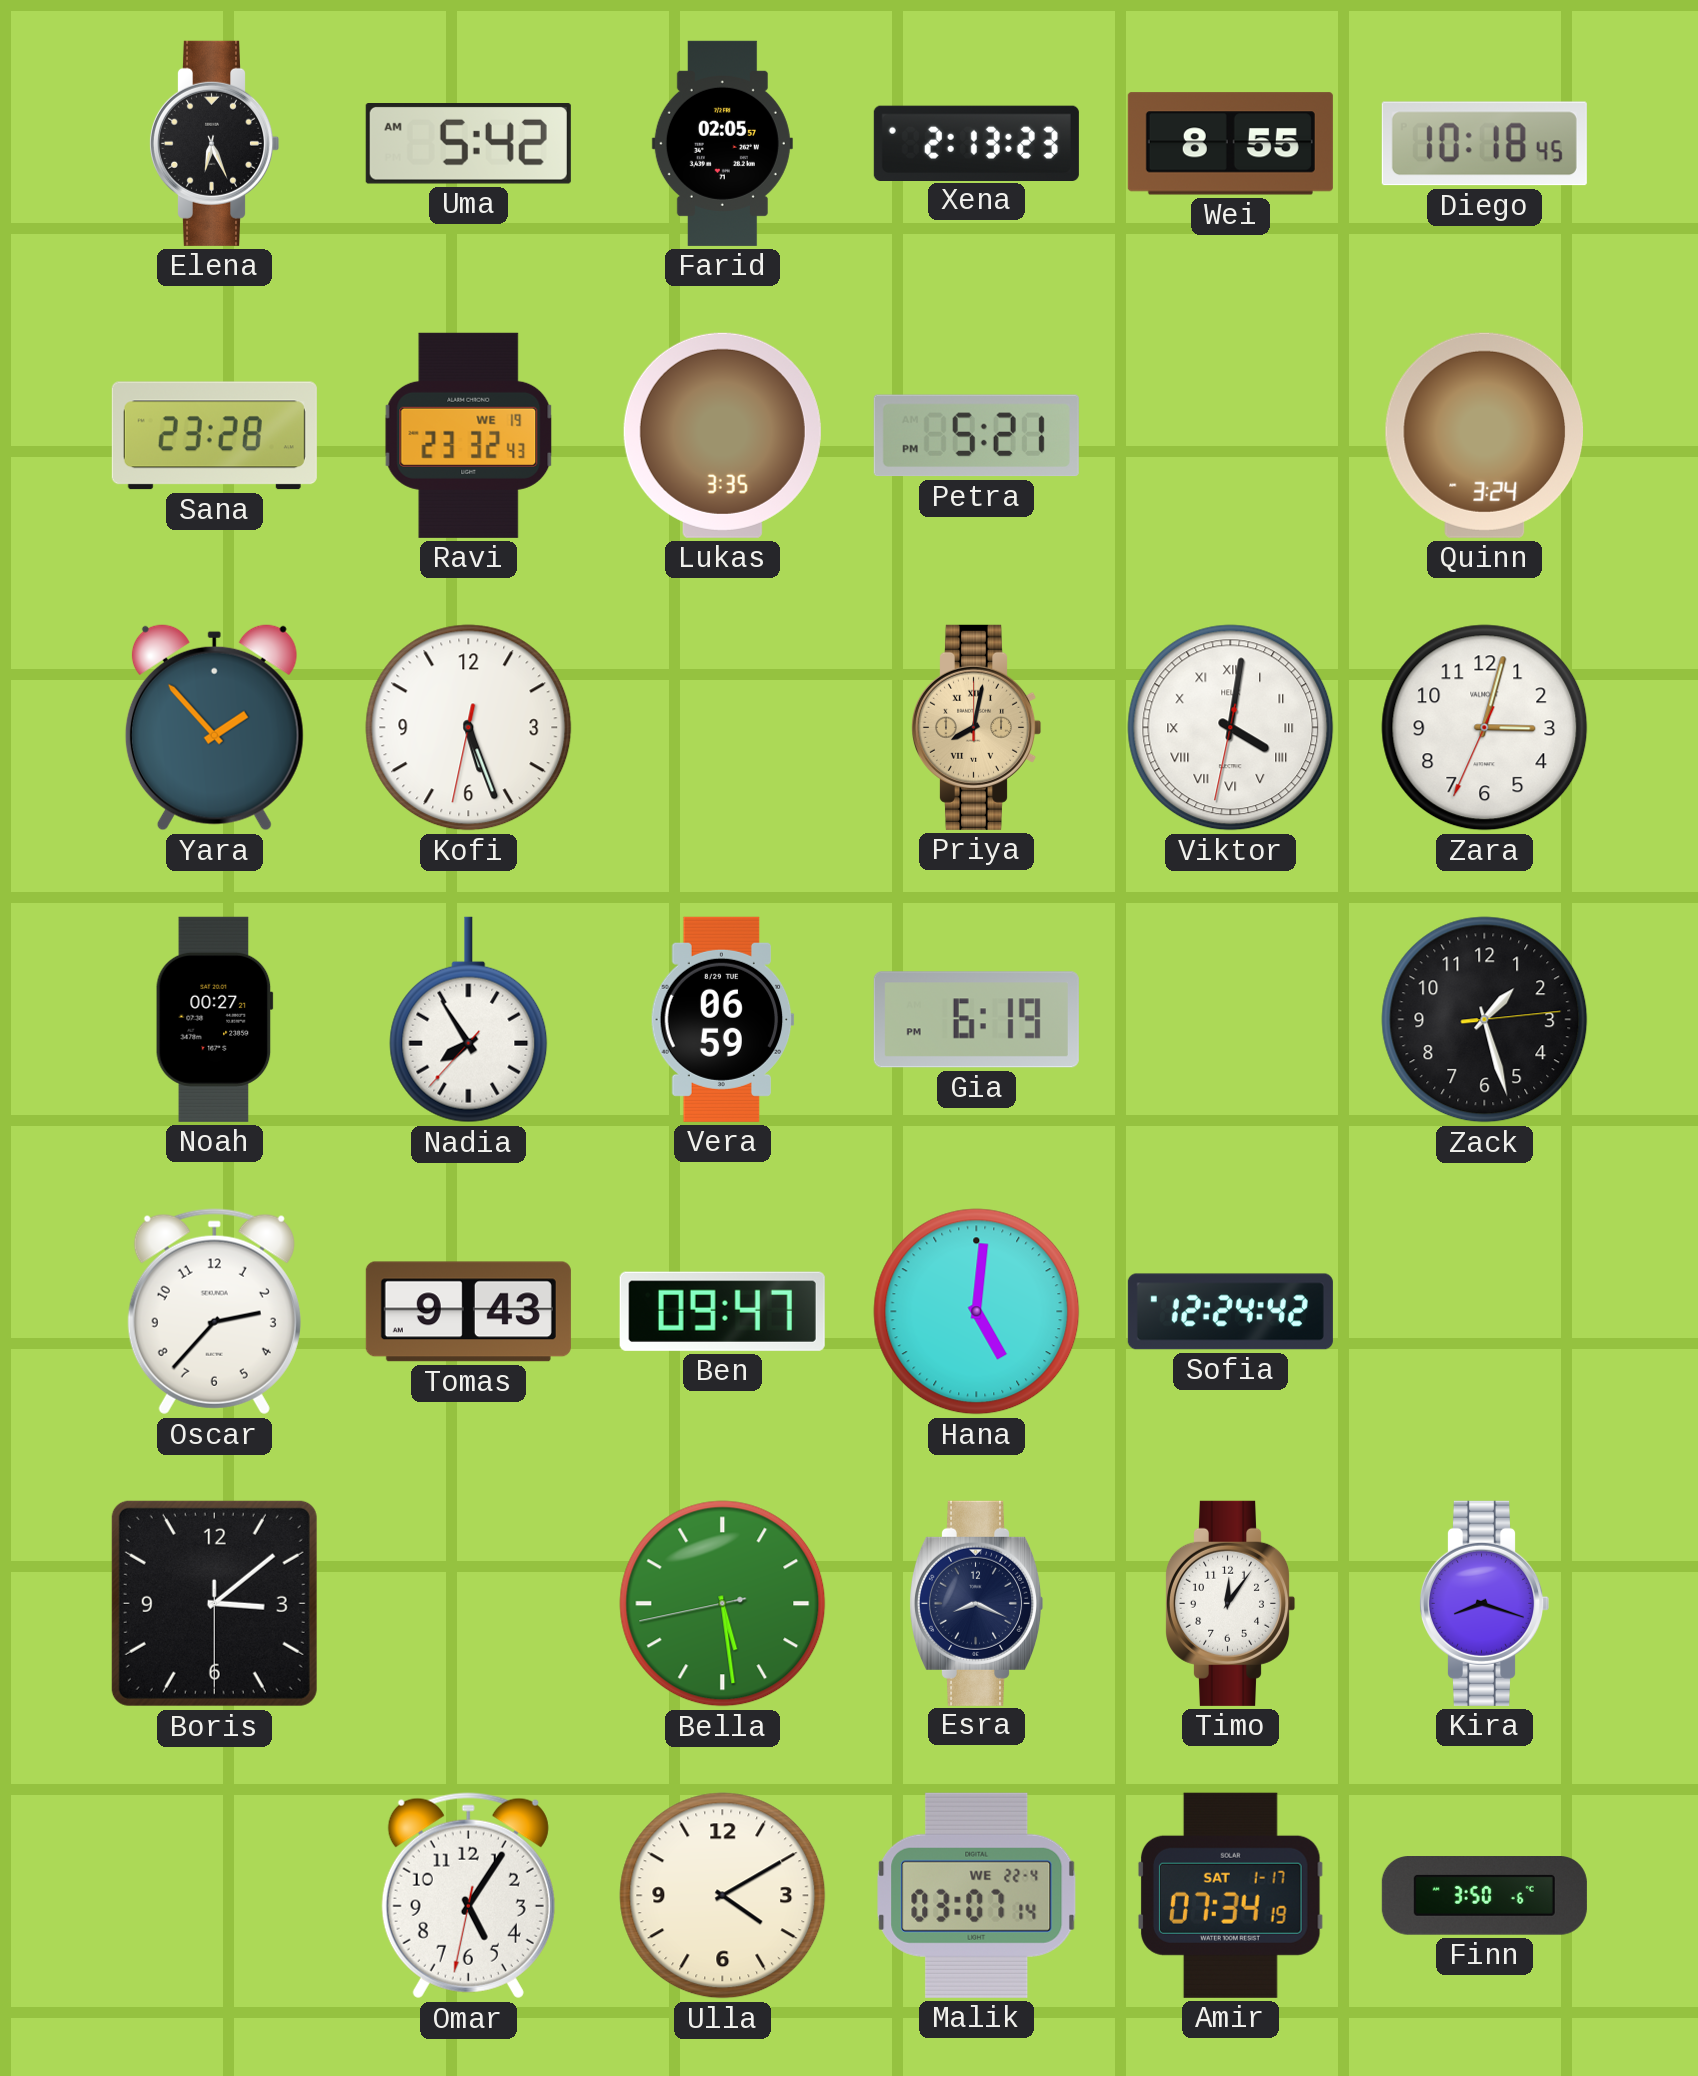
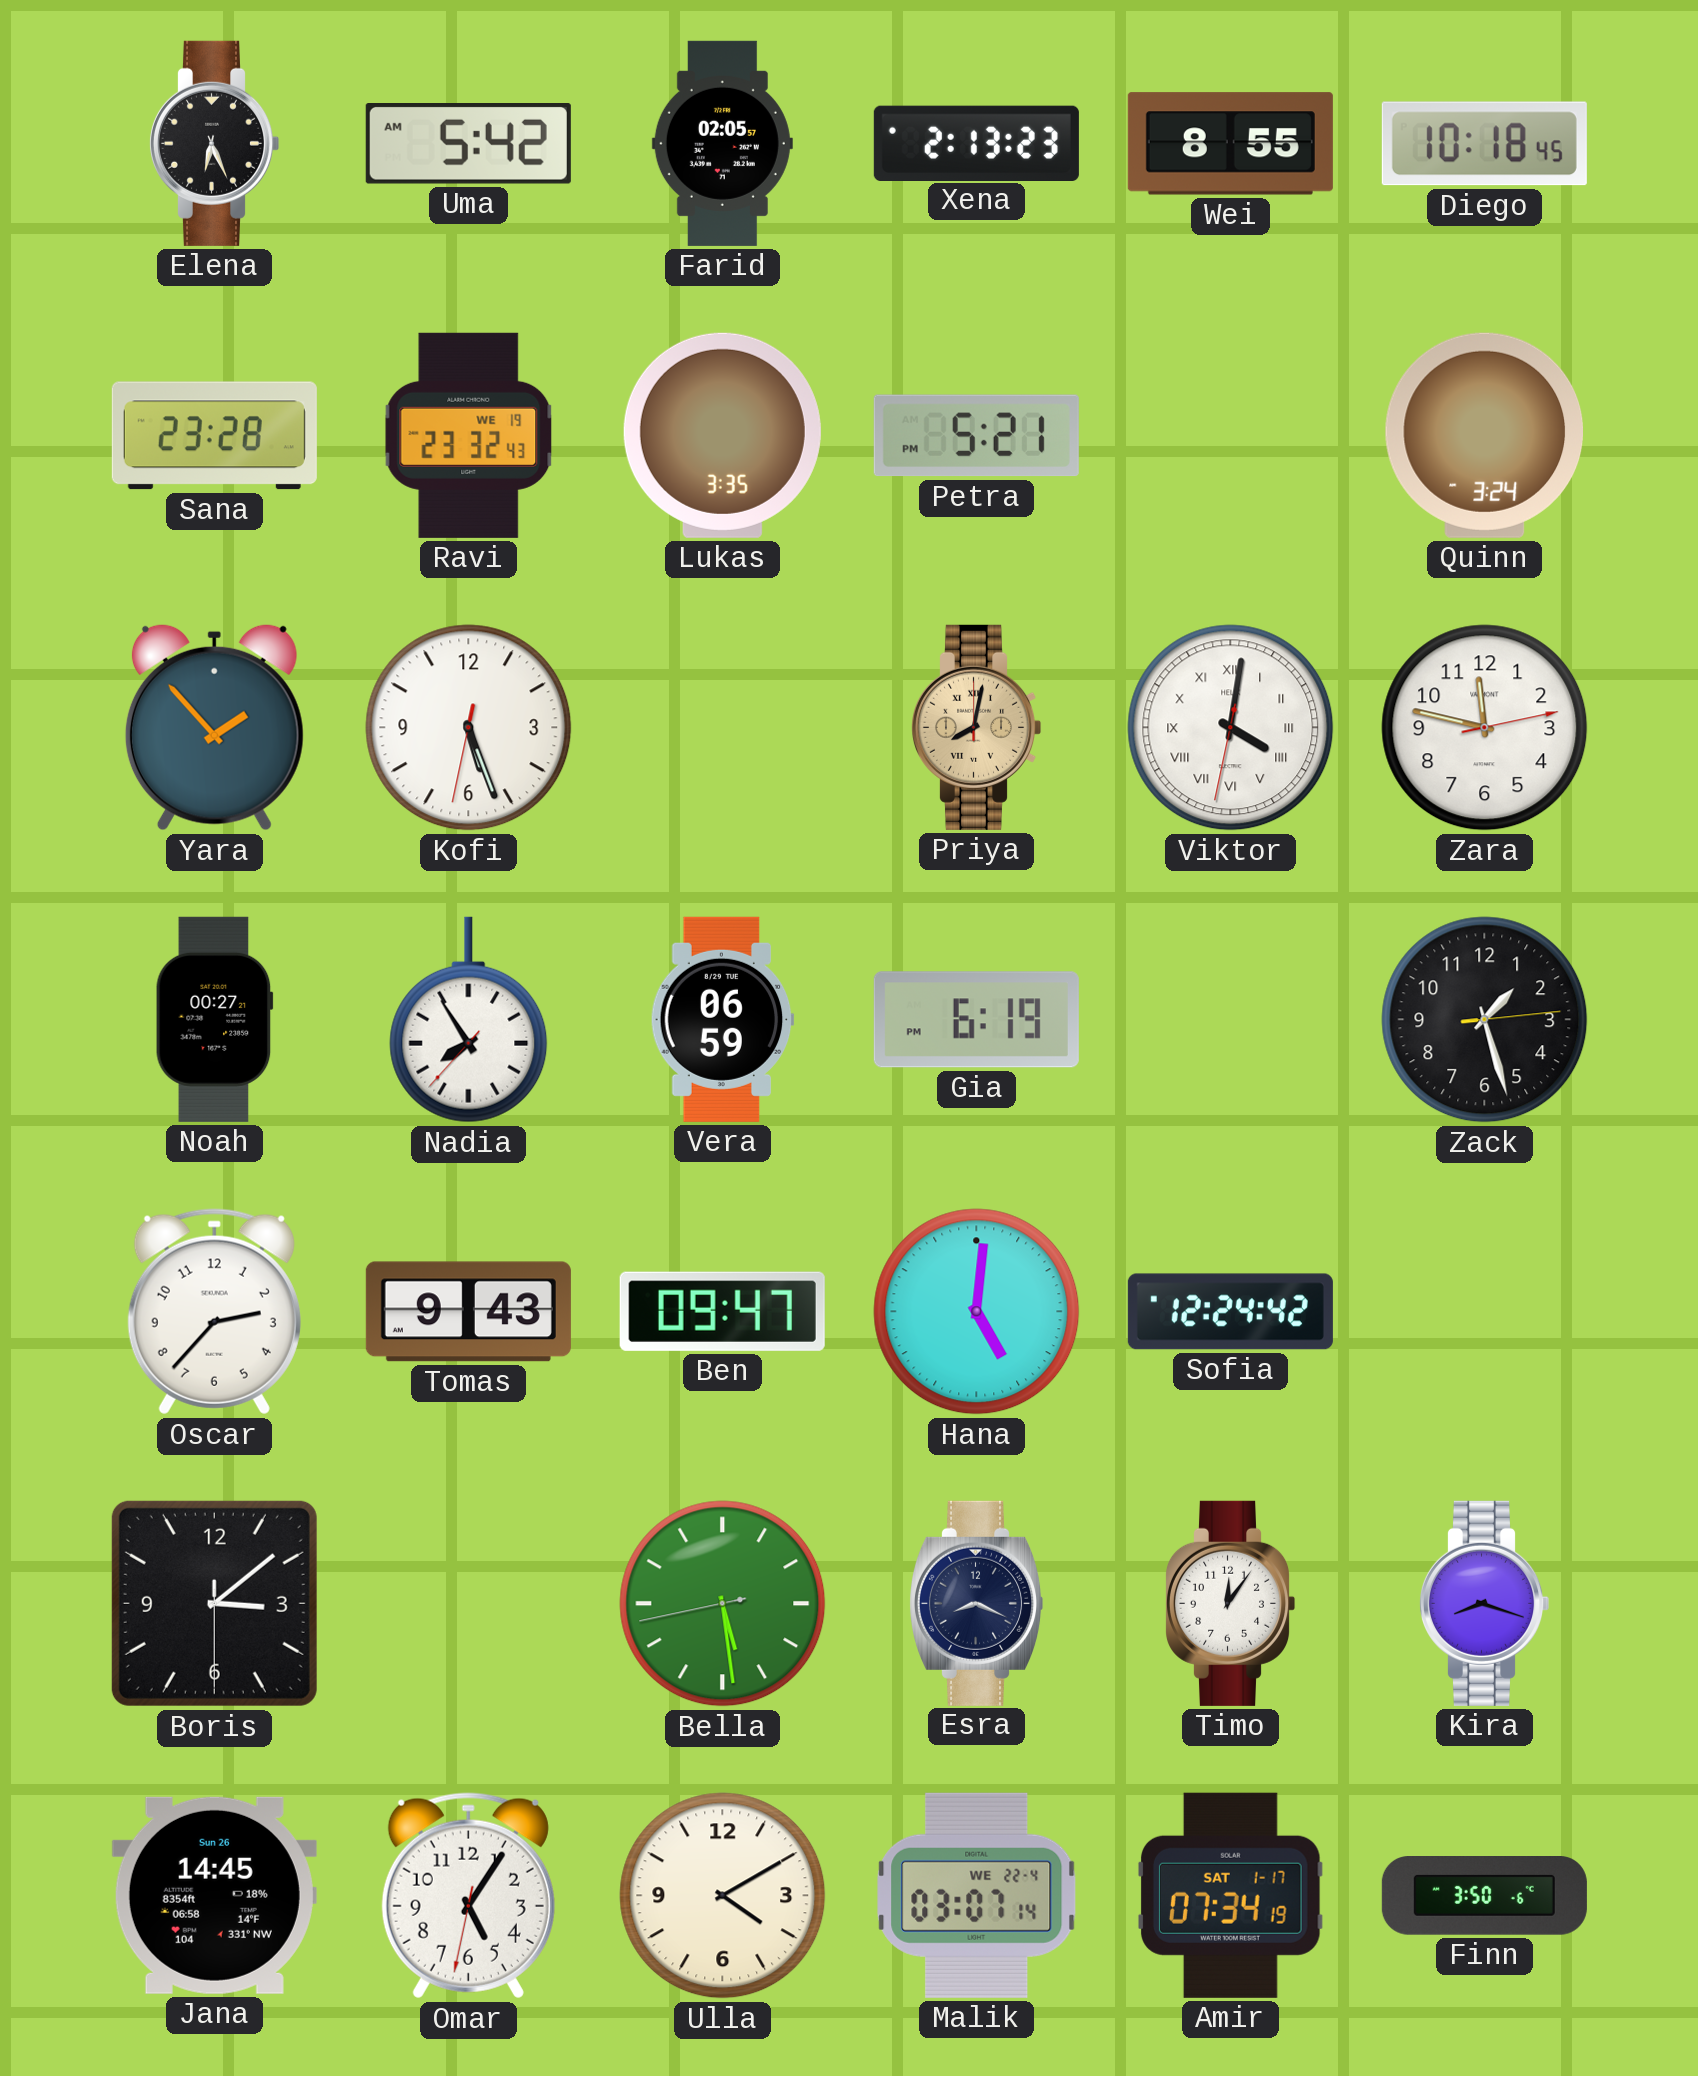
Zara: 3:02 -> 11:47 (1485, 728)
Jana: none -> 14:45 (214, 1895)
